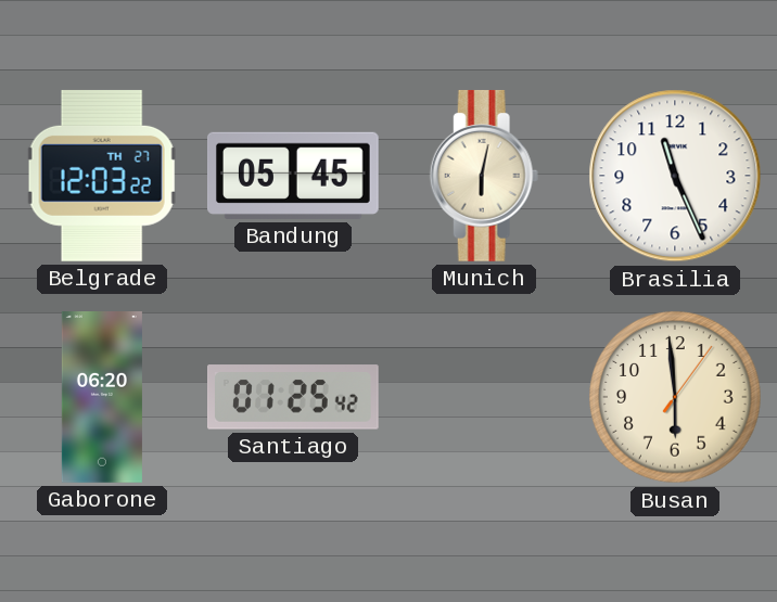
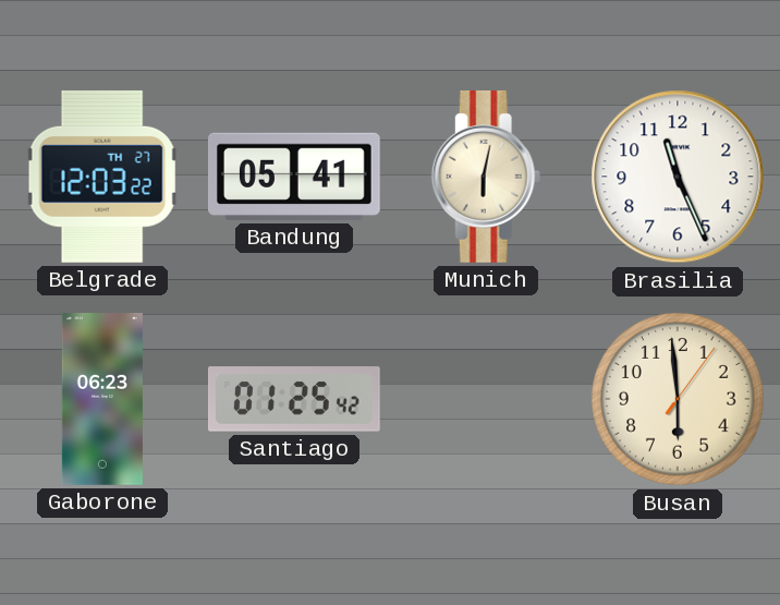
Bandung: 05:45 -> 05:41 (295, 177)
Gaborone: 06:20 -> 06:23 (102, 400)
